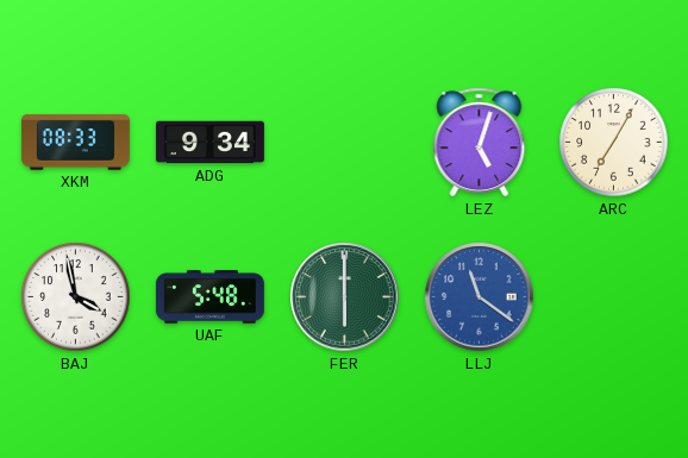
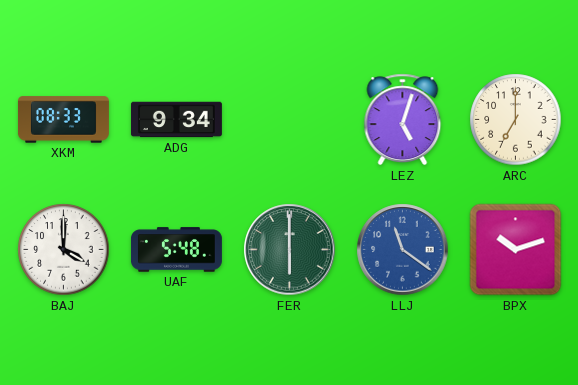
ARC: 7:05 -> 7:00 (516, 120)
BAJ: 3:58 -> 4:00 (64, 250)
BPX: none -> 10:12 (516, 250)
